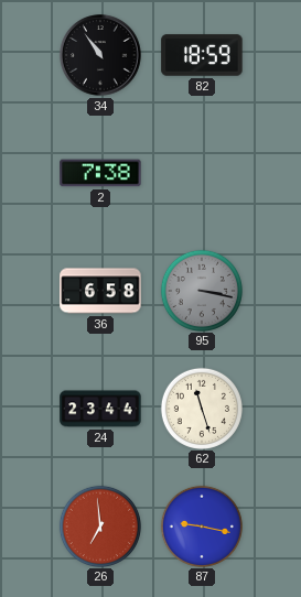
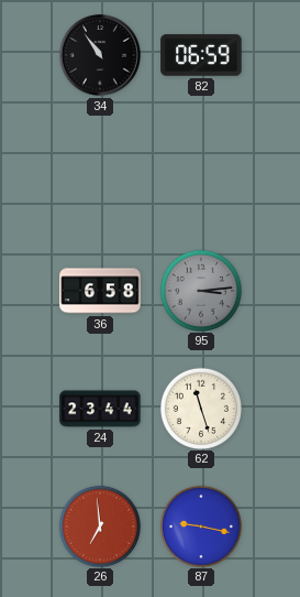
82: 18:59 -> 06:59 (201, 55)
2: 7:38 -> none (100, 173)
95: 3:17 -> 3:14 (200, 290)
